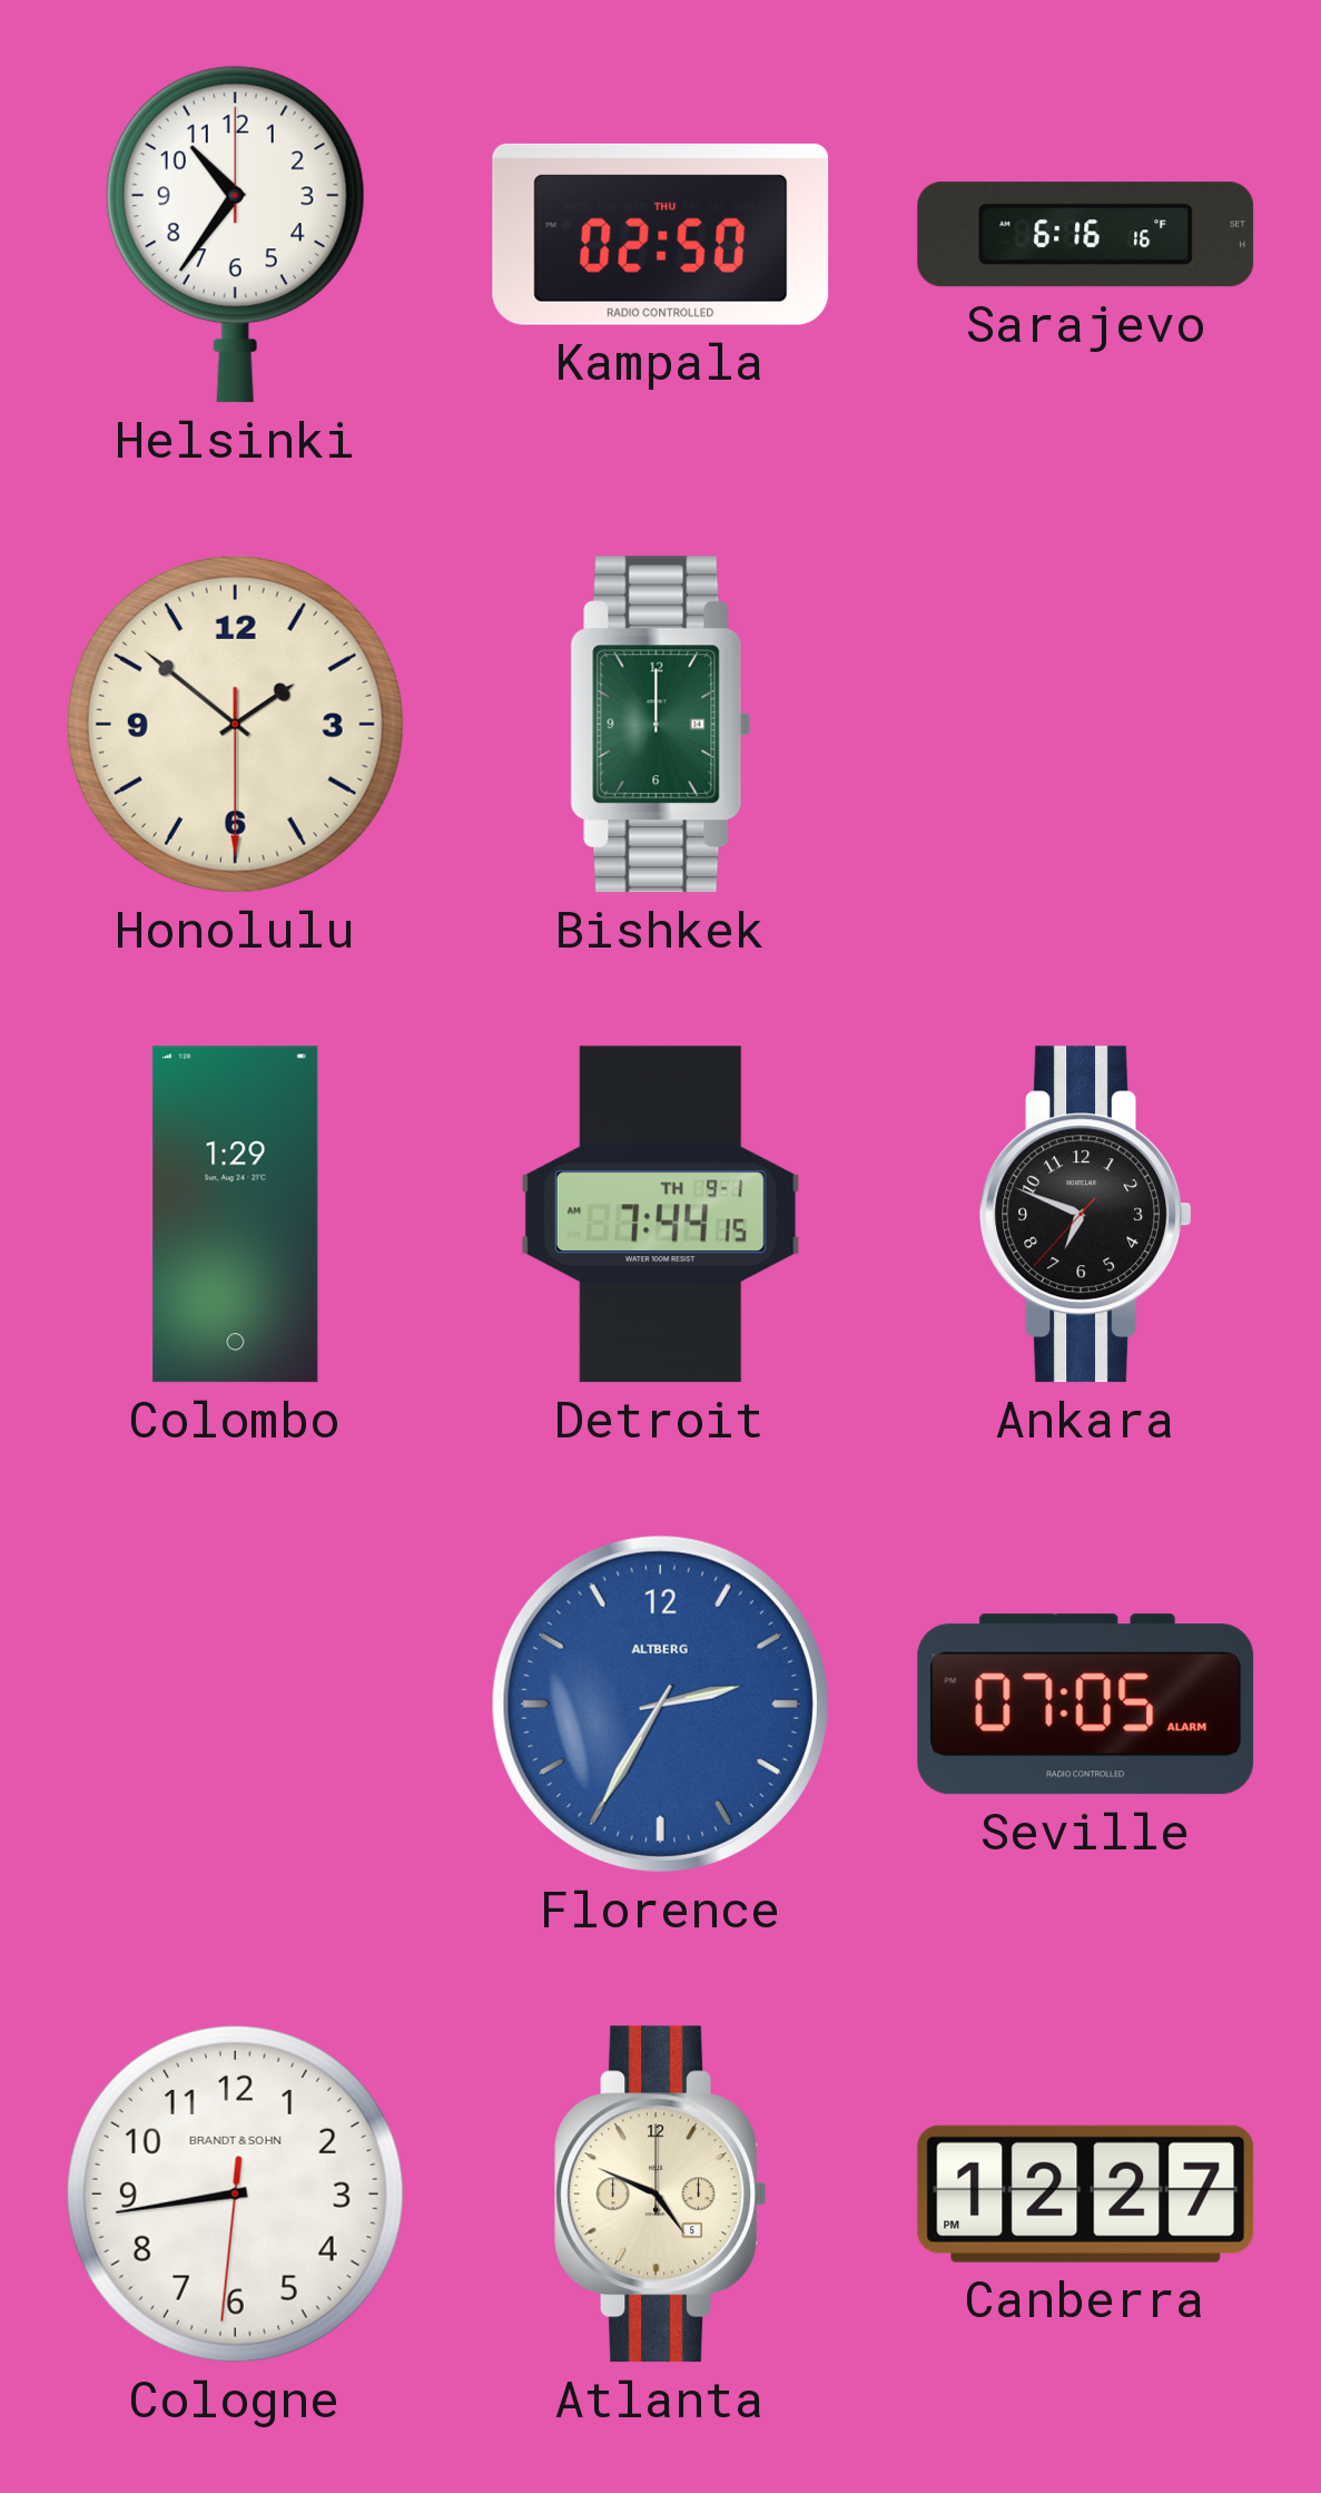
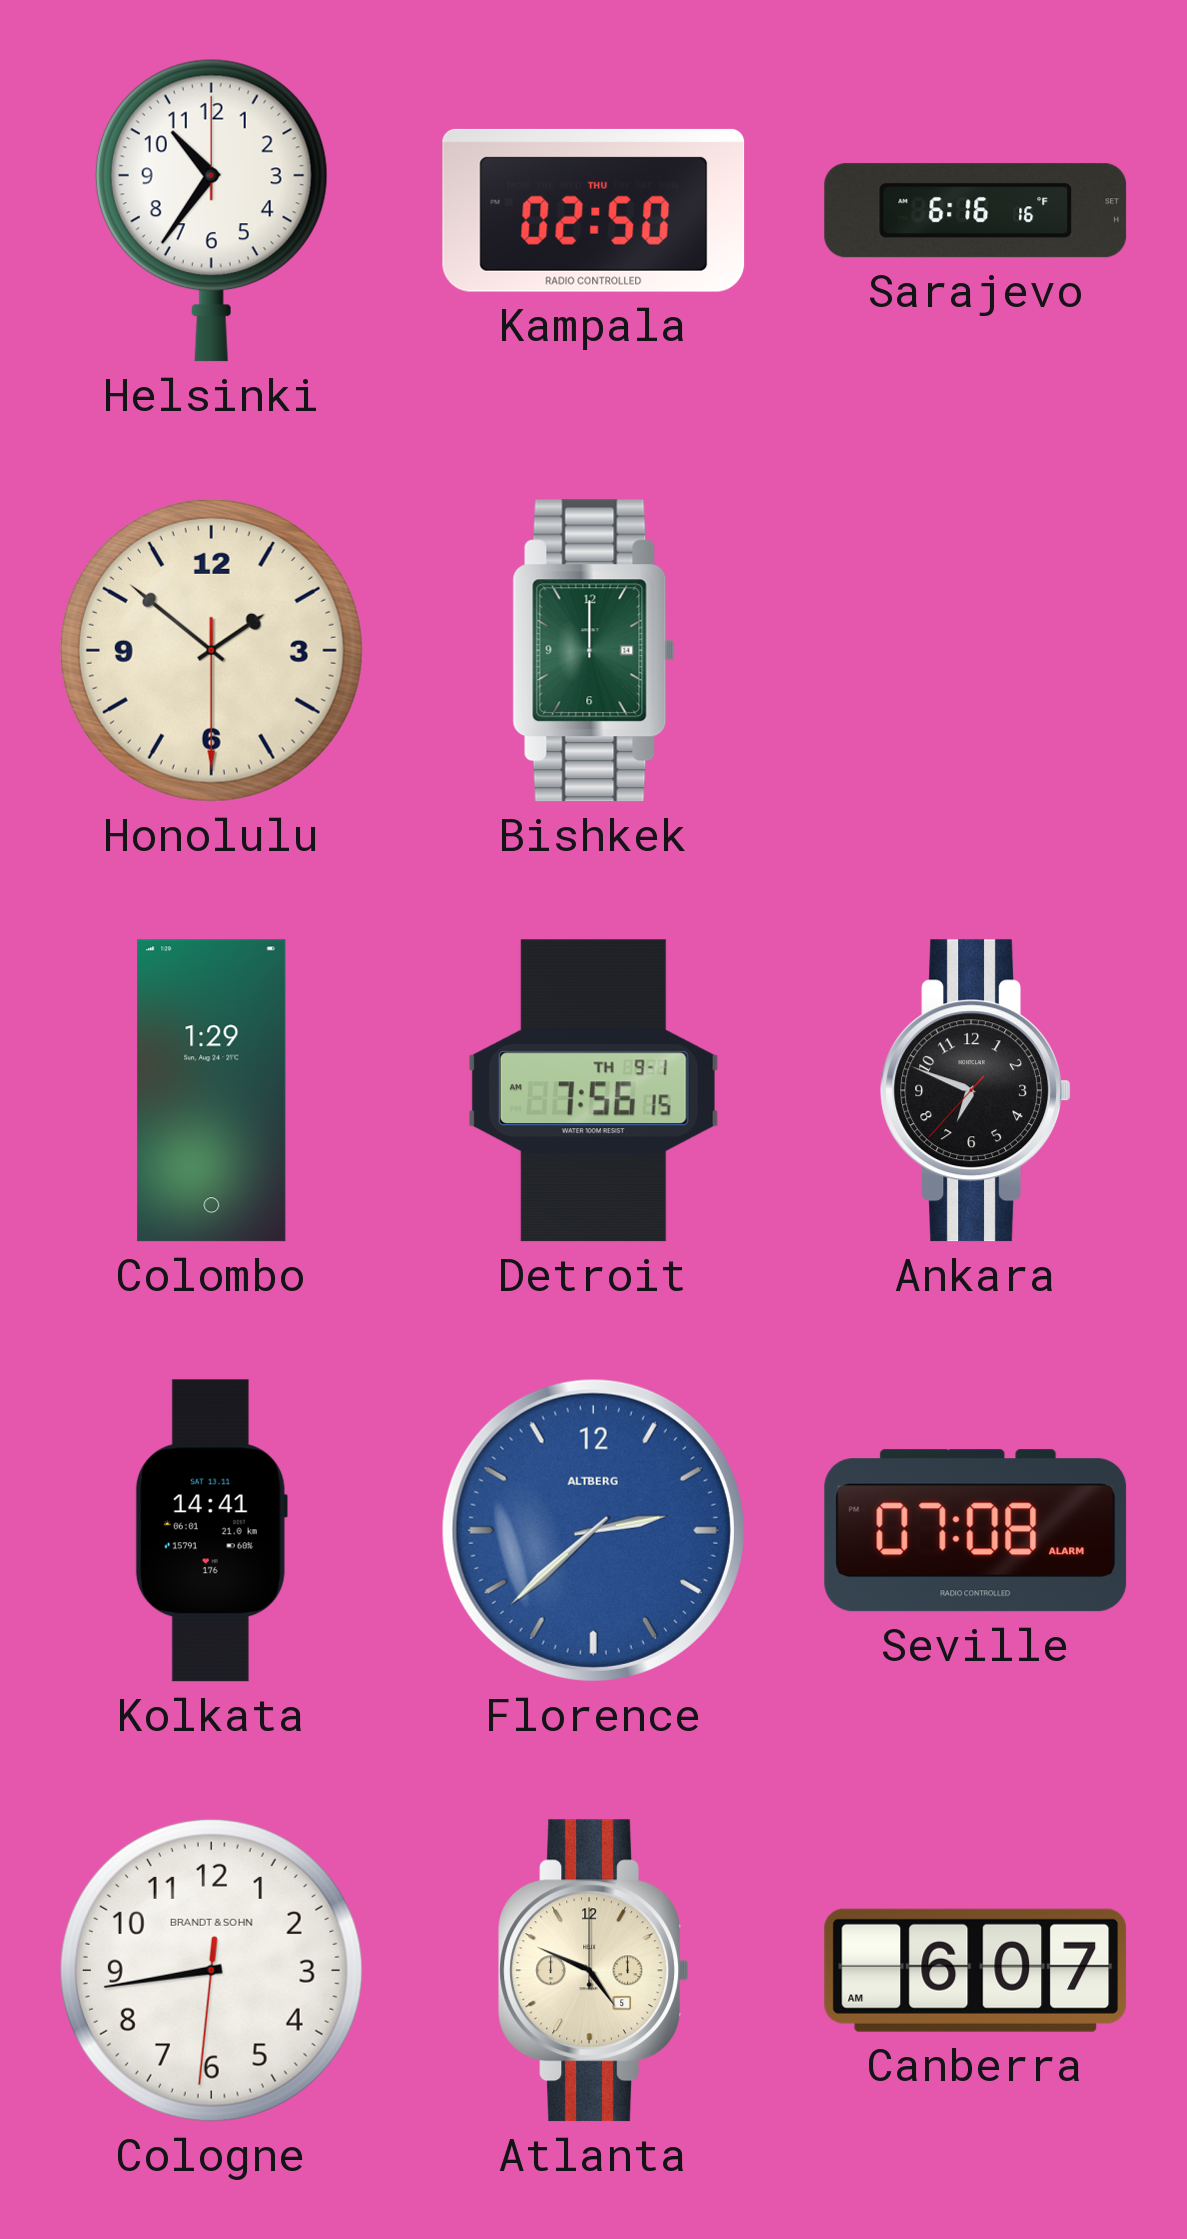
Detroit: 7:44 -> 7:56 (593, 1091)
Kolkata: none -> 14:41 (211, 1531)
Florence: 2:35 -> 2:38 (593, 1530)
Seville: 07:05 -> 07:08 (976, 1531)
Canberra: 12:27 -> 6:07 (976, 1970)
